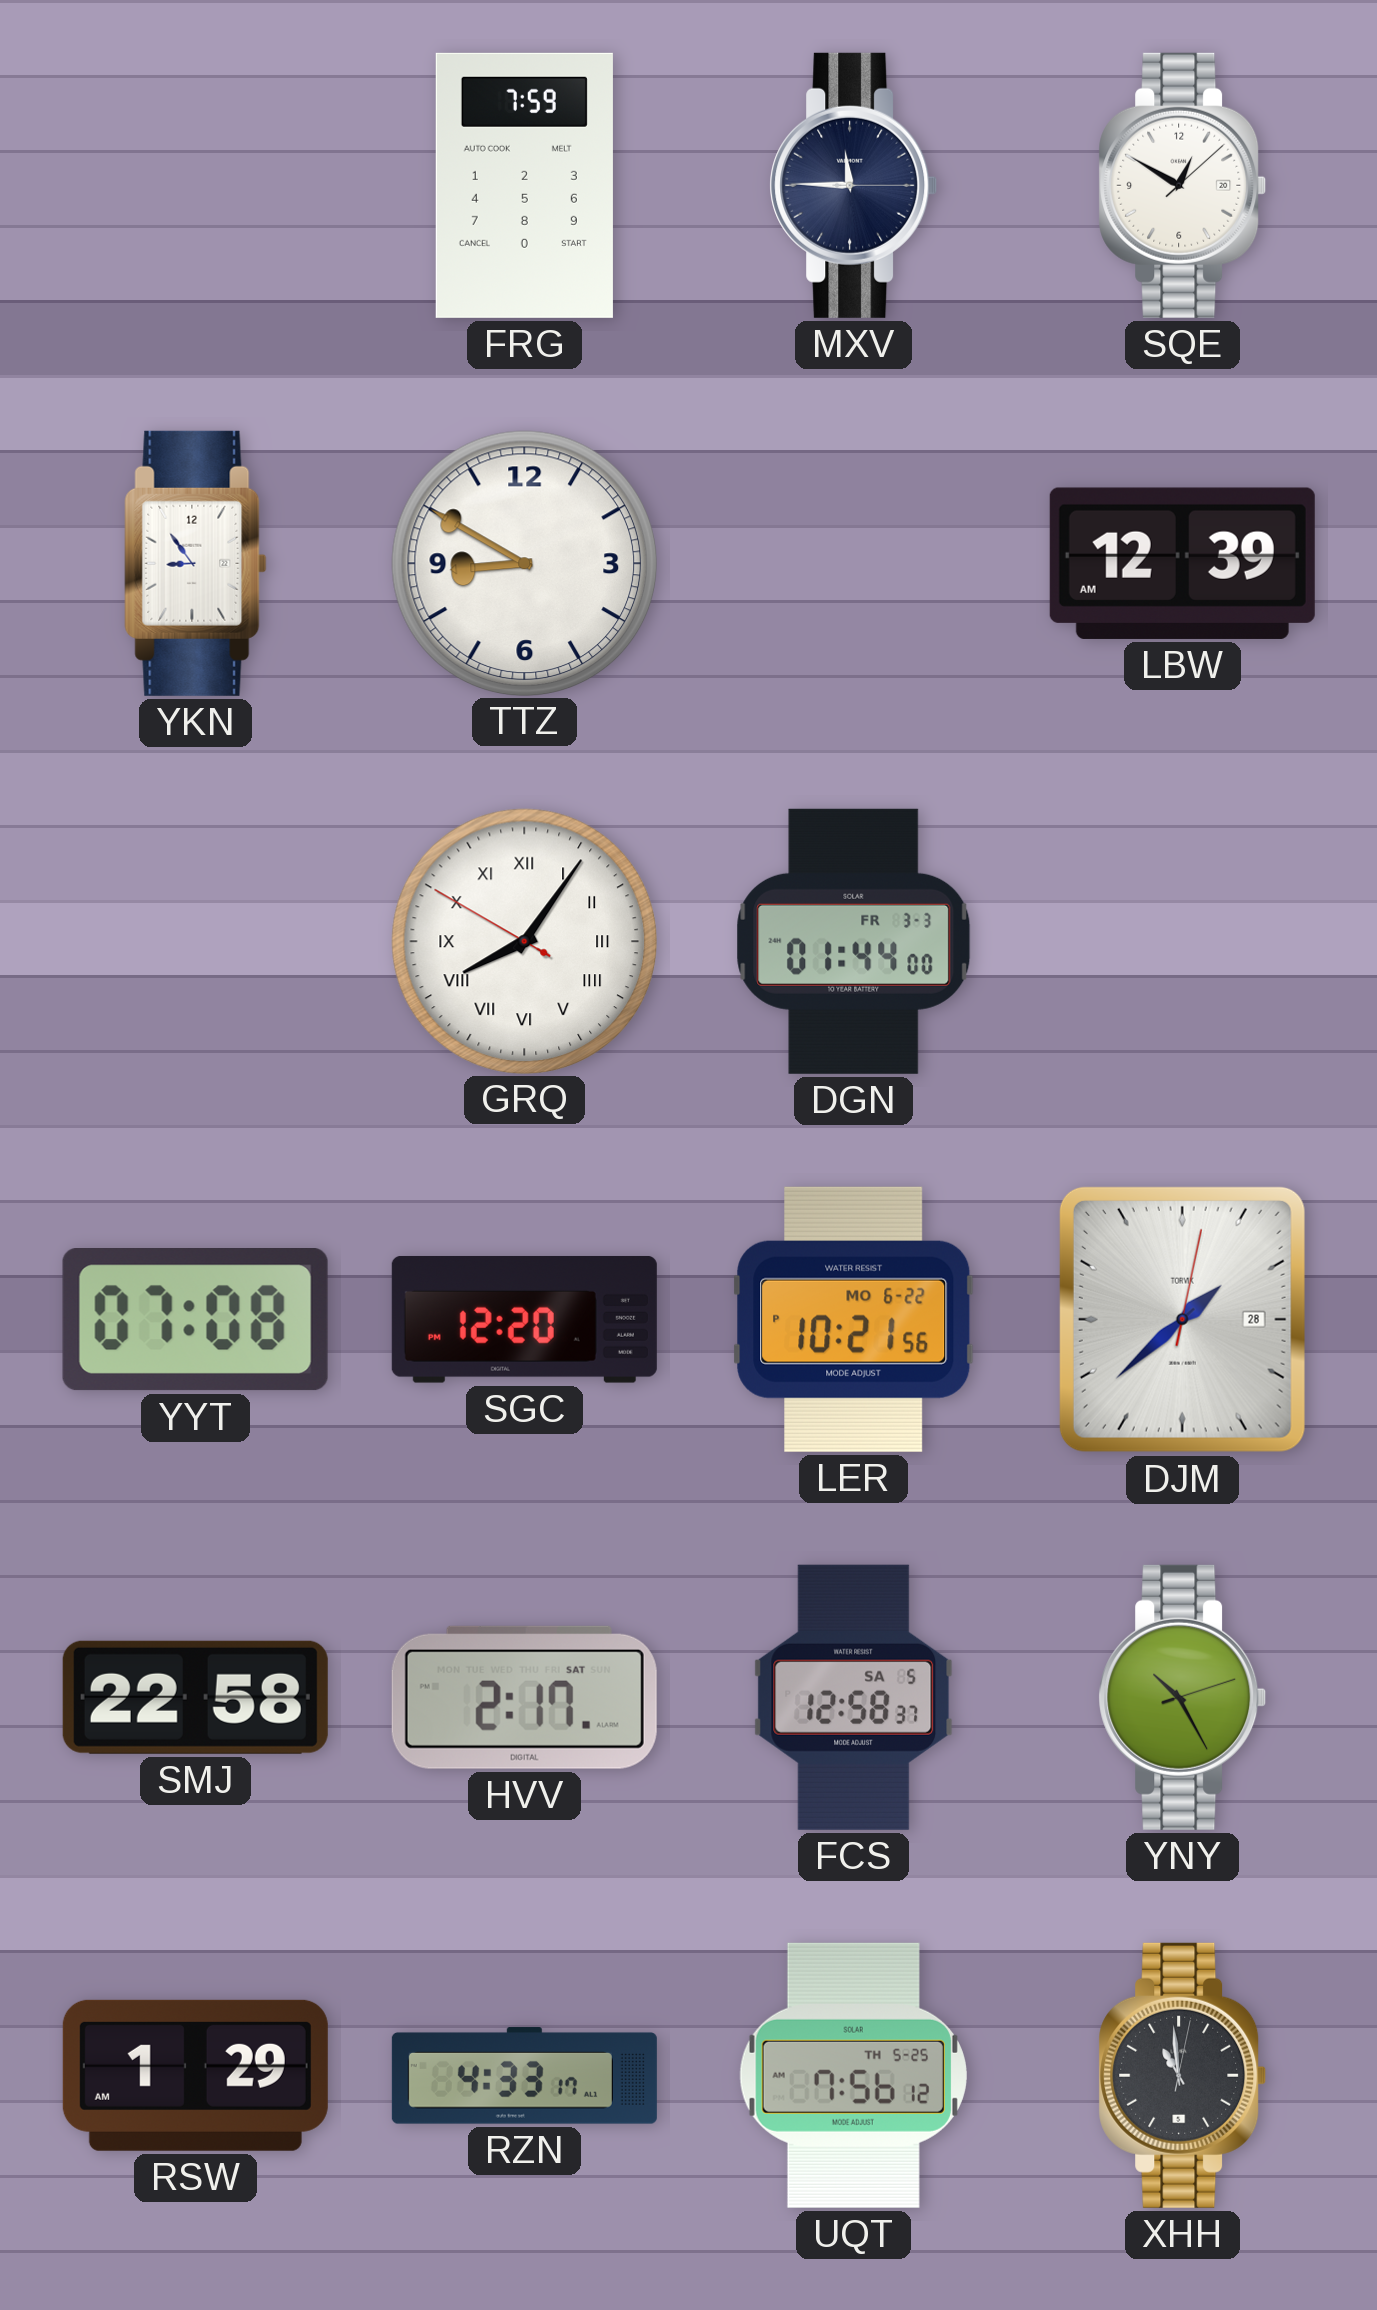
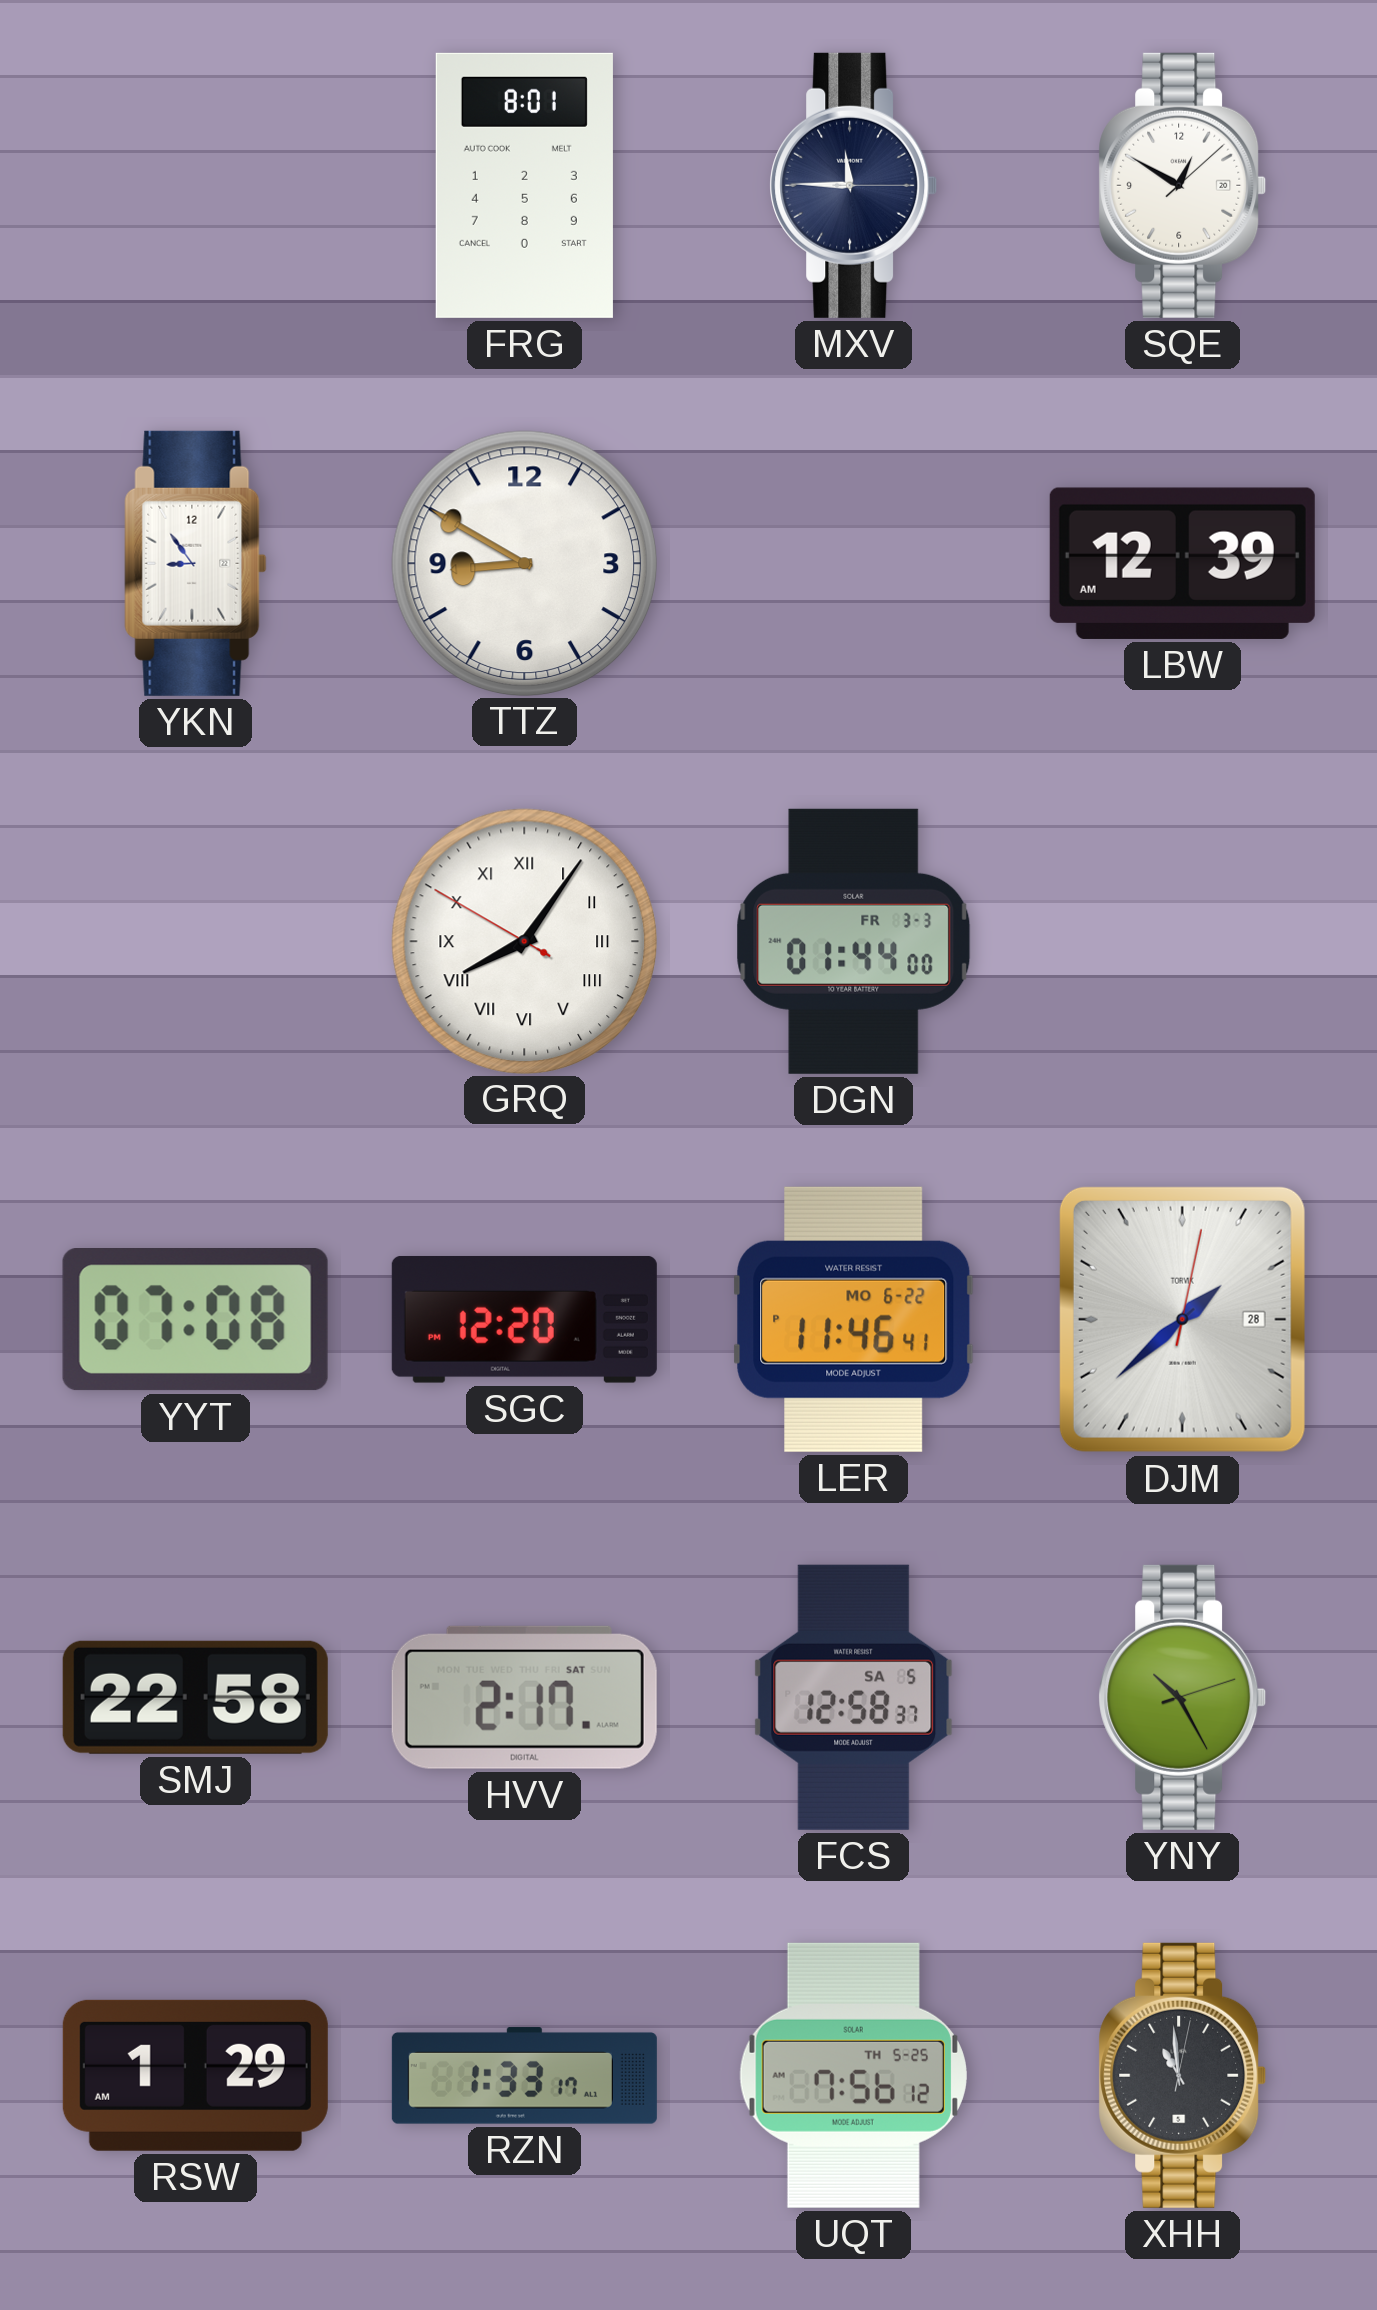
FRG: 7:59 -> 8:01 (524, 185)
LER: 10:21 -> 11:46 (854, 1319)
RZN: 4:33 -> 1:33 (524, 2076)
